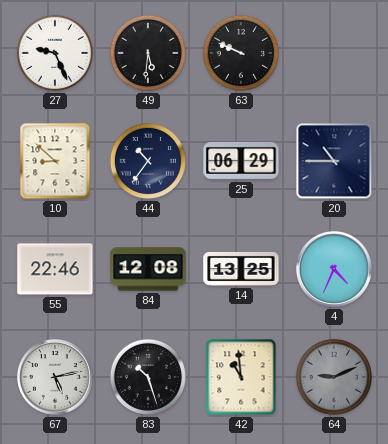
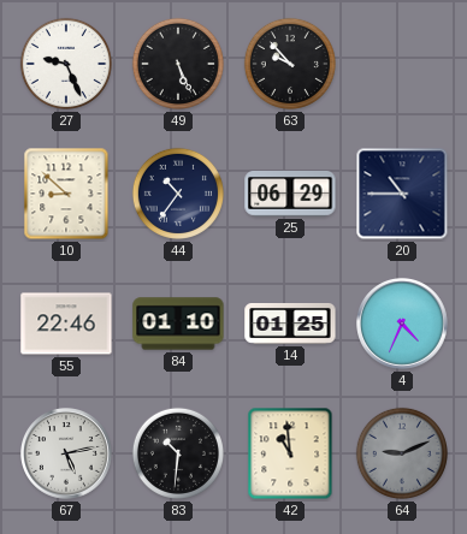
49: 5:31 -> 5:26 (178, 64)
63: 9:49 -> 9:53 (290, 64)
84: 12:08 -> 01:10 (178, 324)
14: 13:25 -> 01:25 (290, 325)
83: 10:27 -> 10:31 (178, 453)
